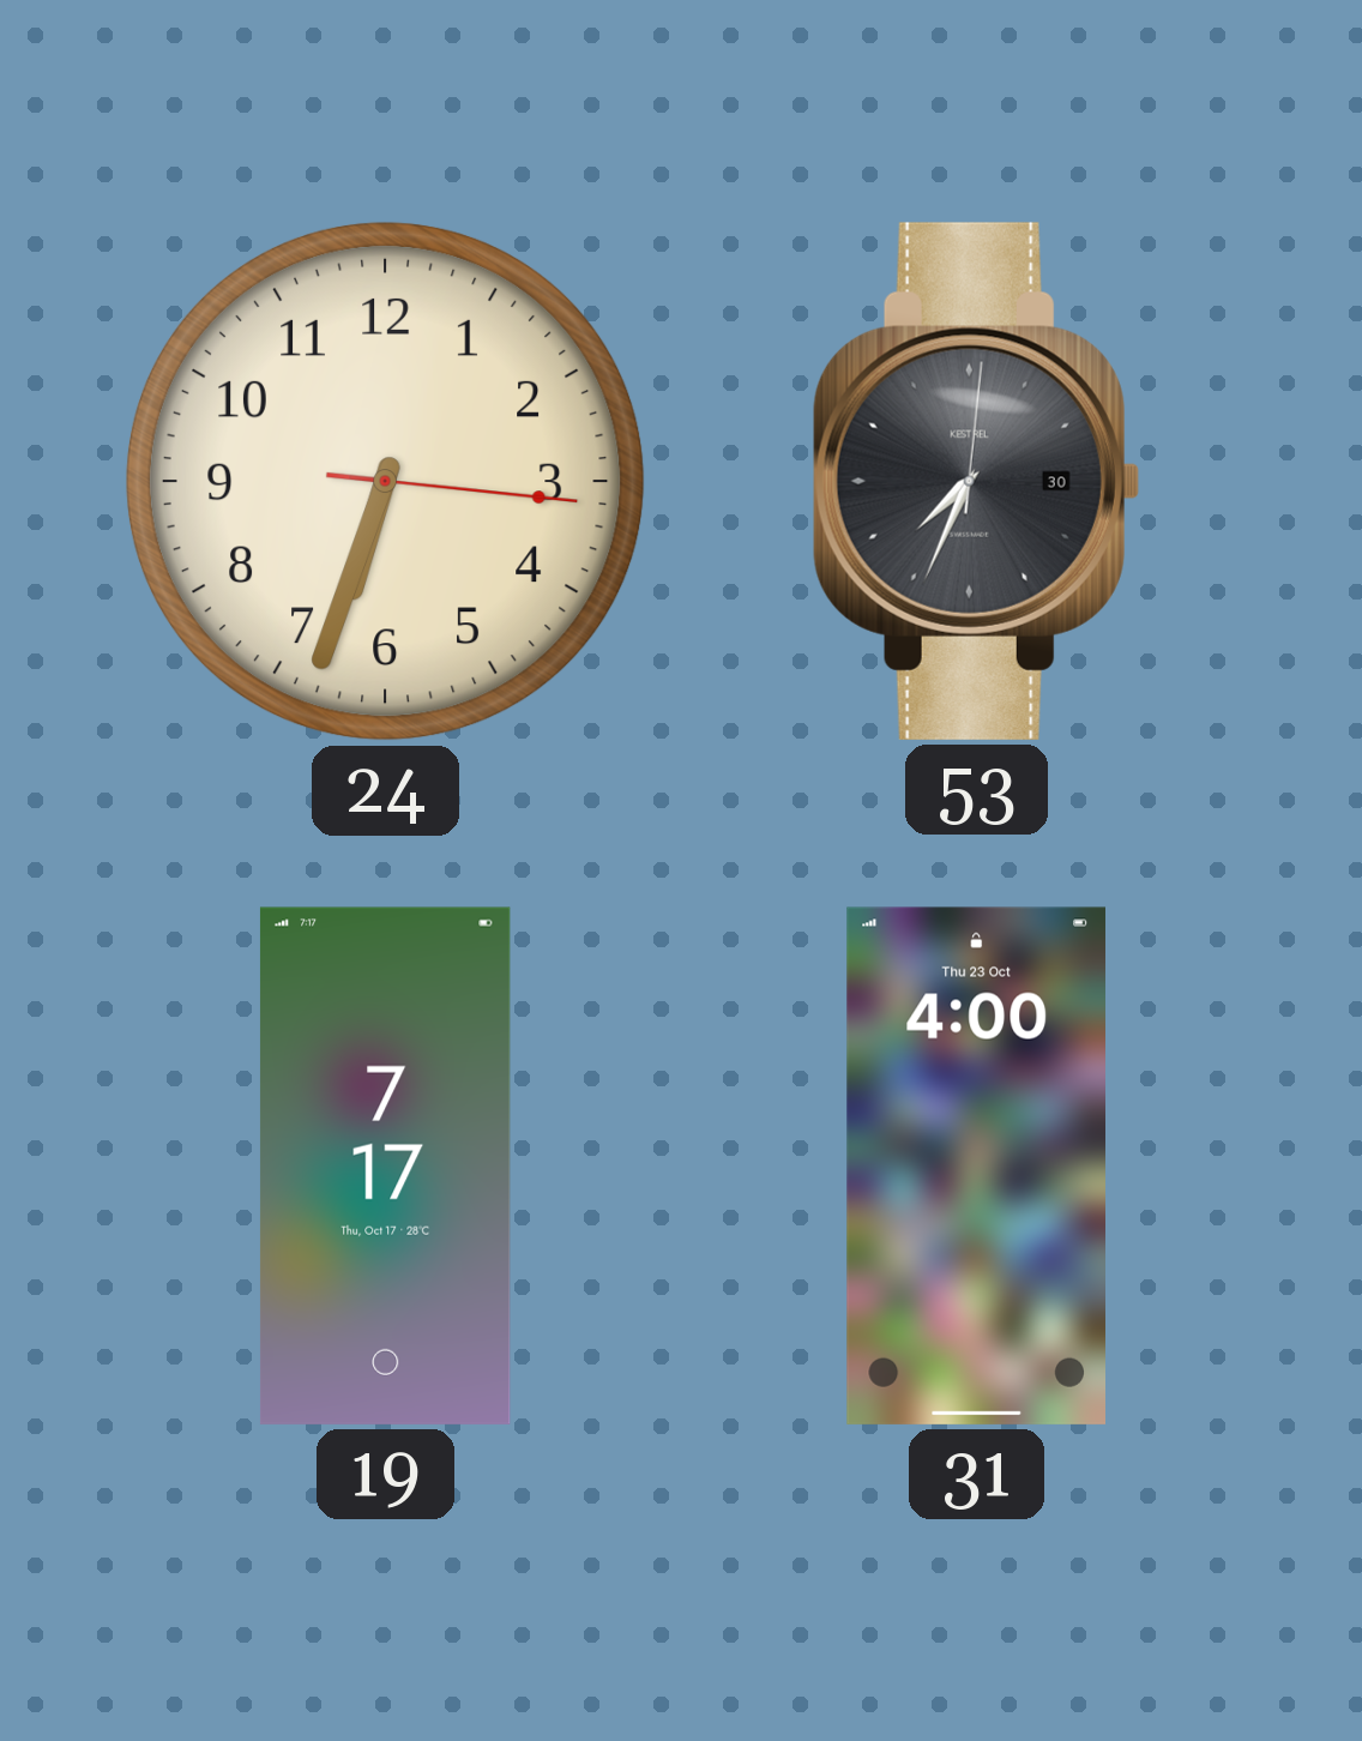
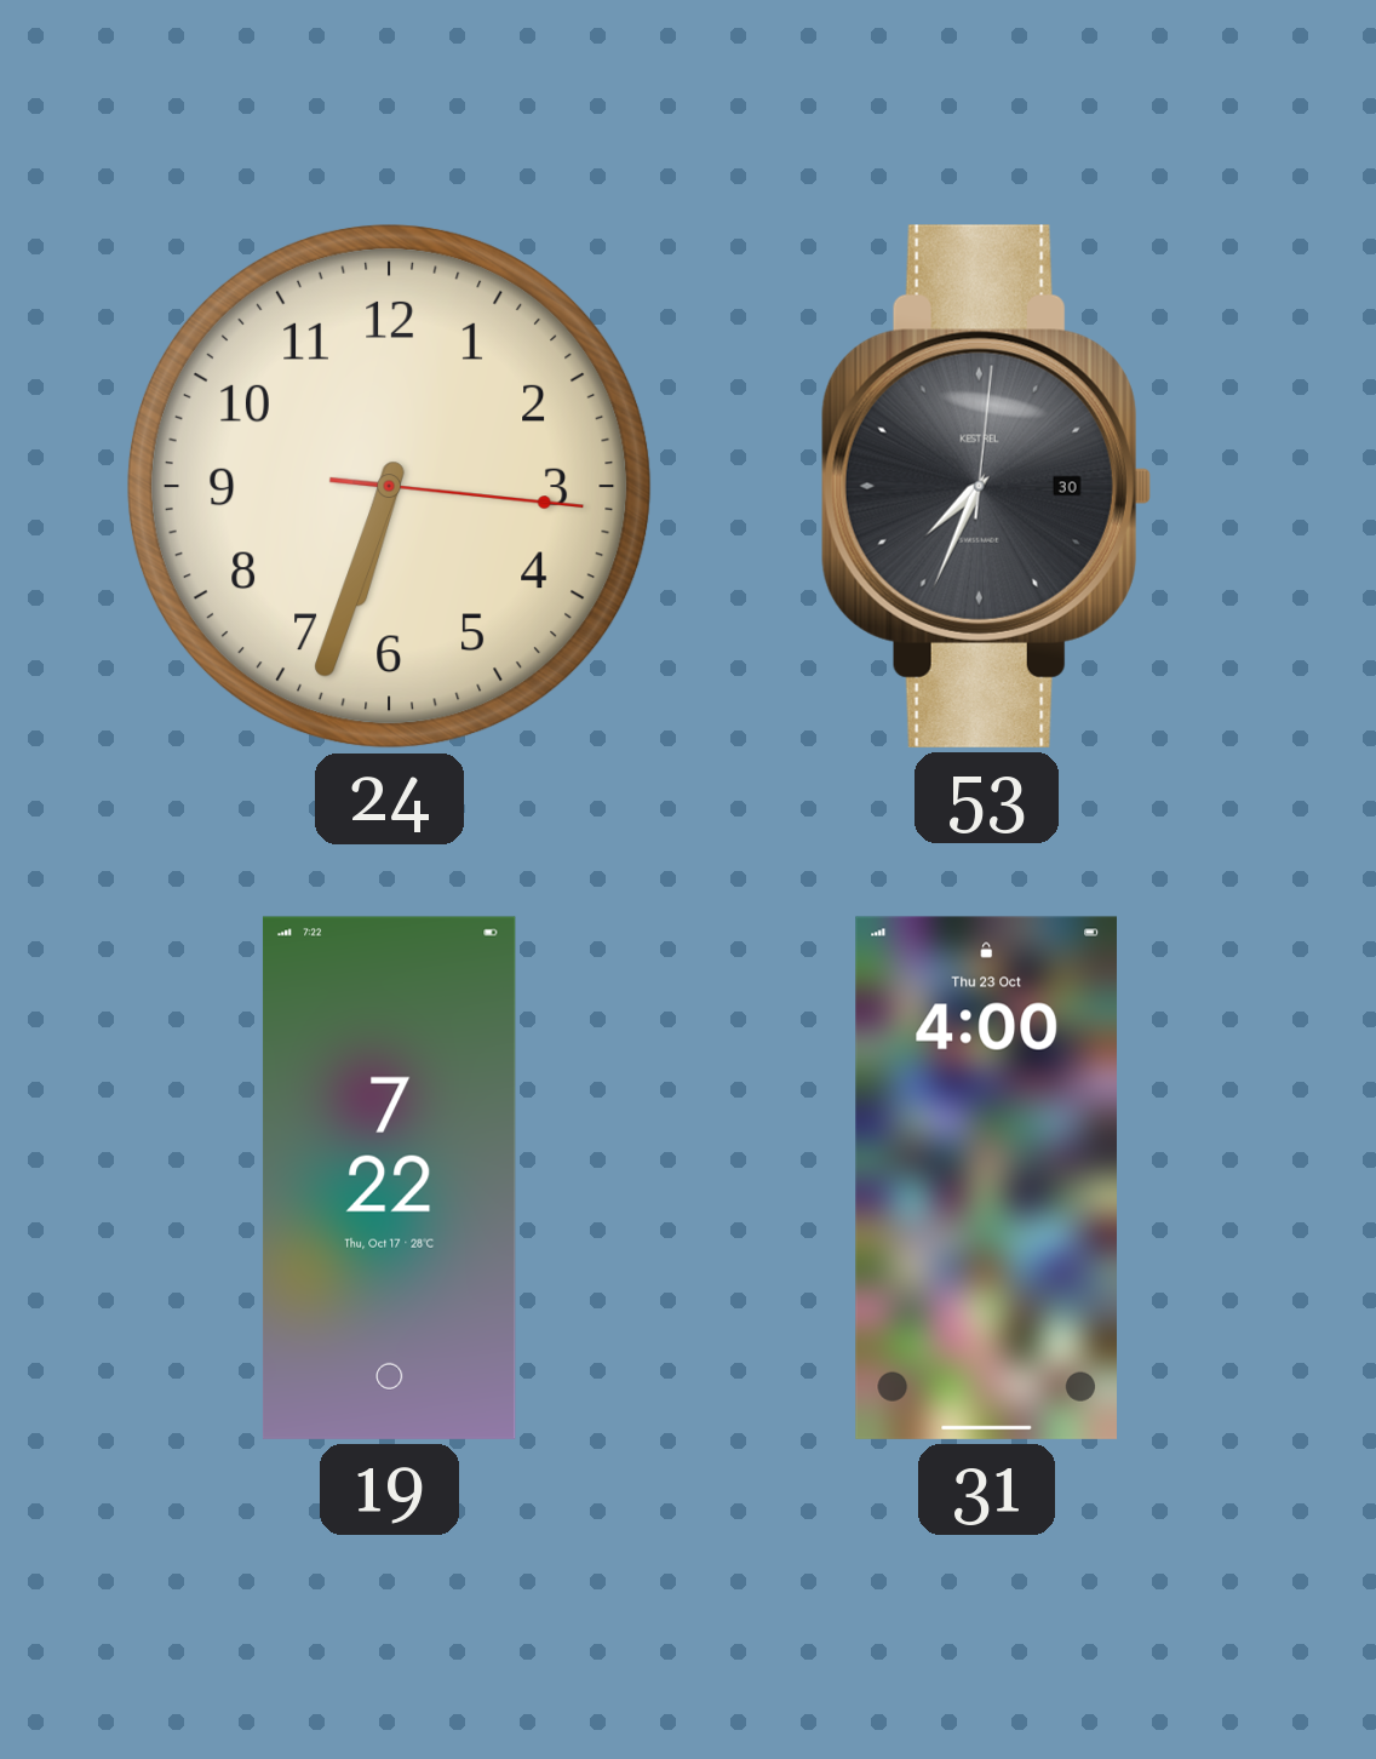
19: 7:17 -> 7:22 (389, 1178)
